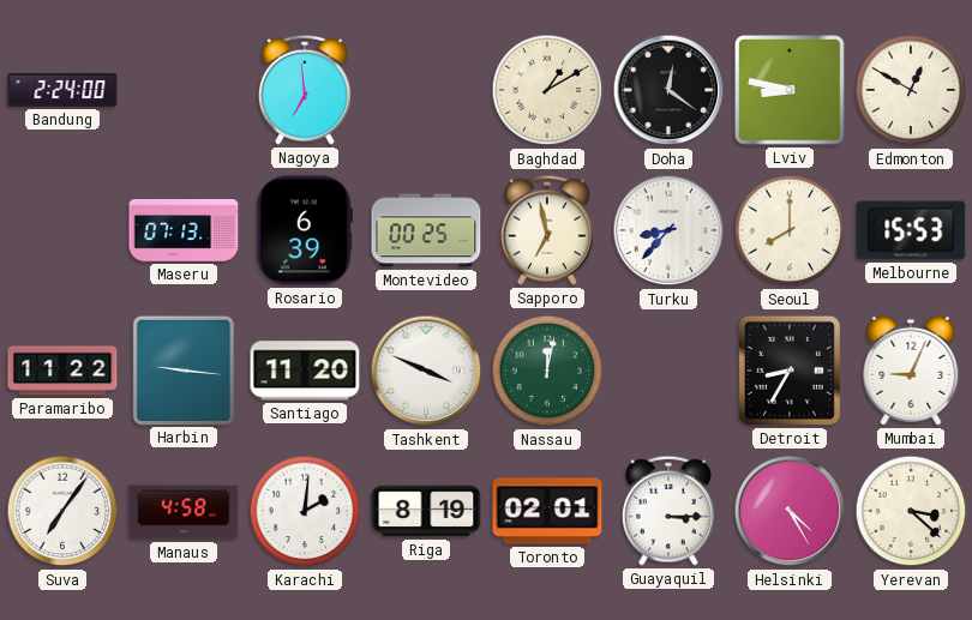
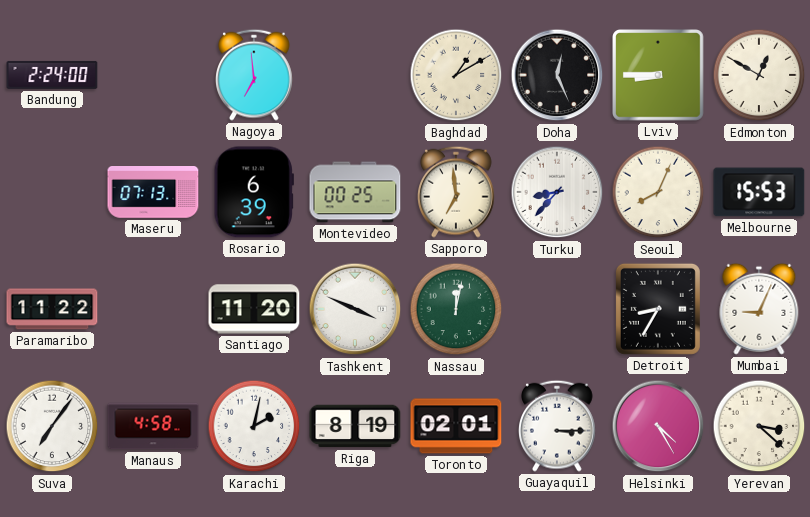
Doha: 12:21 -> 12:26 (557, 75)
Lviv: 8:47 -> 8:45 (659, 76)
Sapporo: 6:58 -> 6:59 (457, 192)
Seoul: 8:00 -> 8:04 (658, 192)
Harbin: 9:16 -> none (182, 369)
Karachi: 2:01 -> 2:02 (254, 426)
